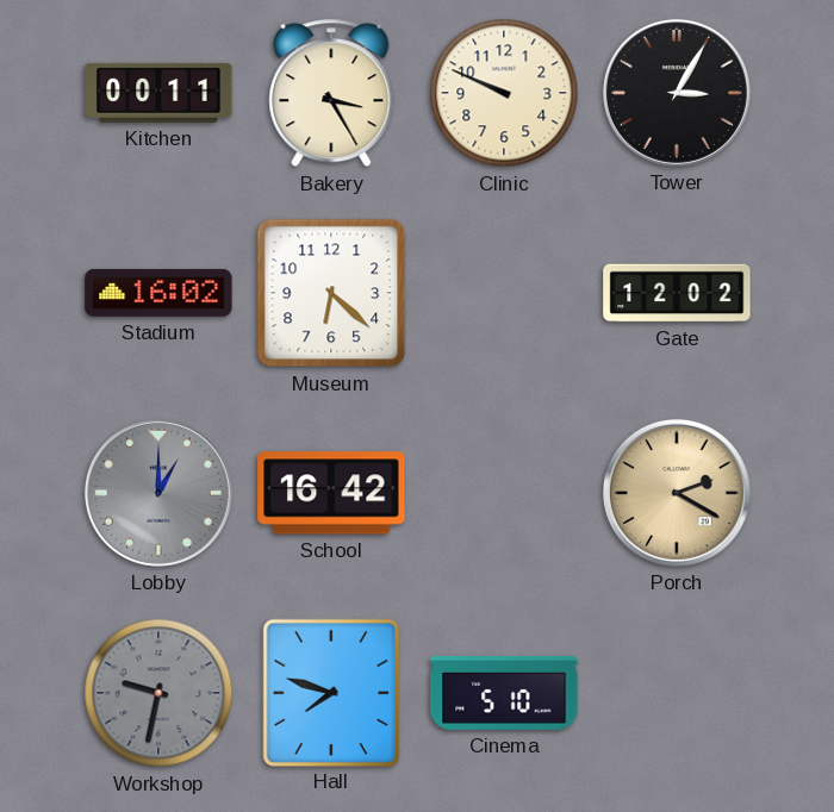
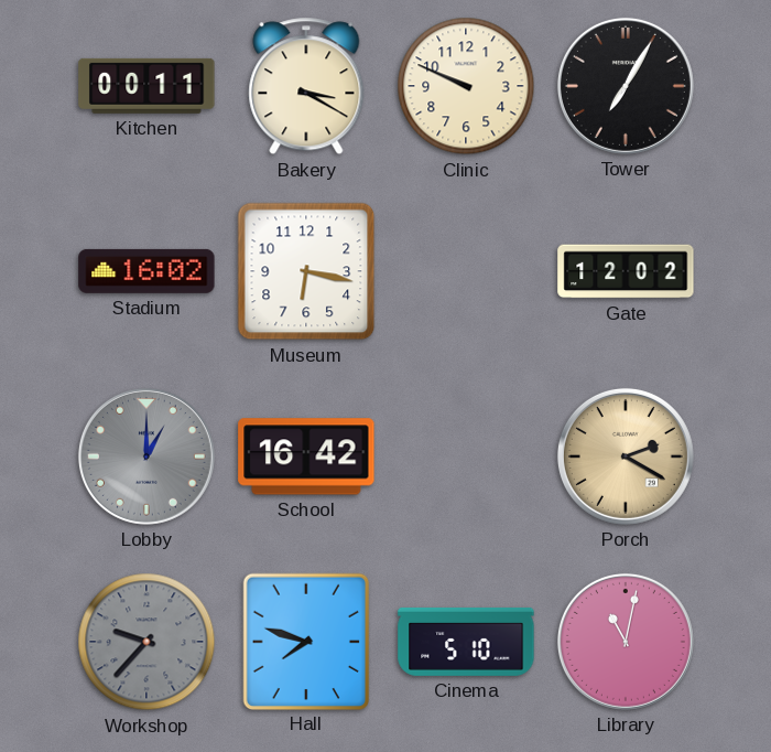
Bakery: 3:25 -> 3:20 (306, 86)
Tower: 3:05 -> 7:05 (626, 86)
Museum: 6:22 -> 6:17 (306, 271)
Workshop: 9:32 -> 9:37 (146, 642)
Library: none -> 11:02 (626, 642)
